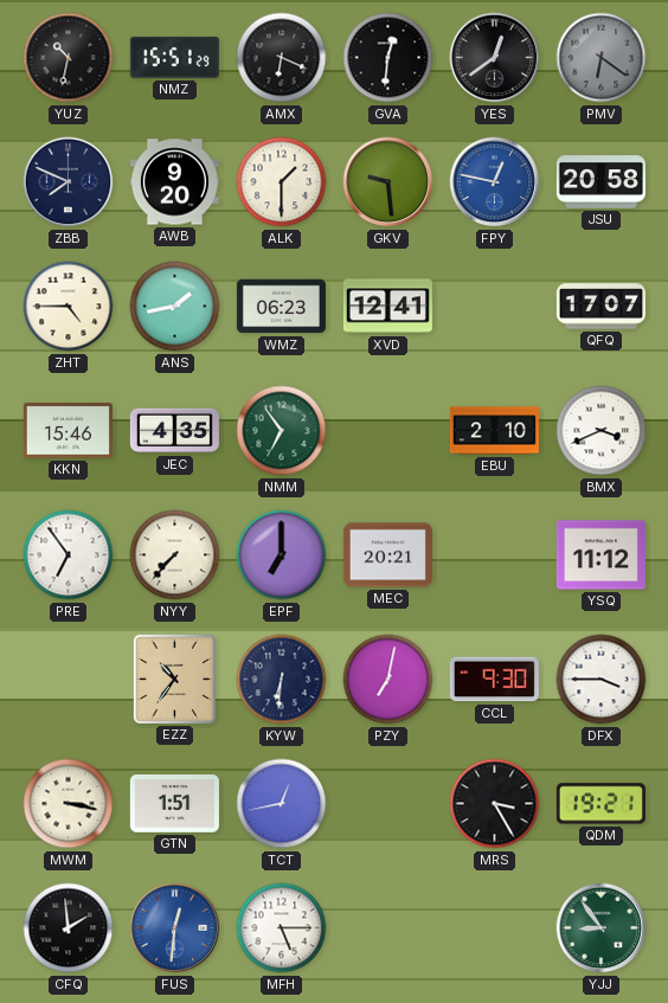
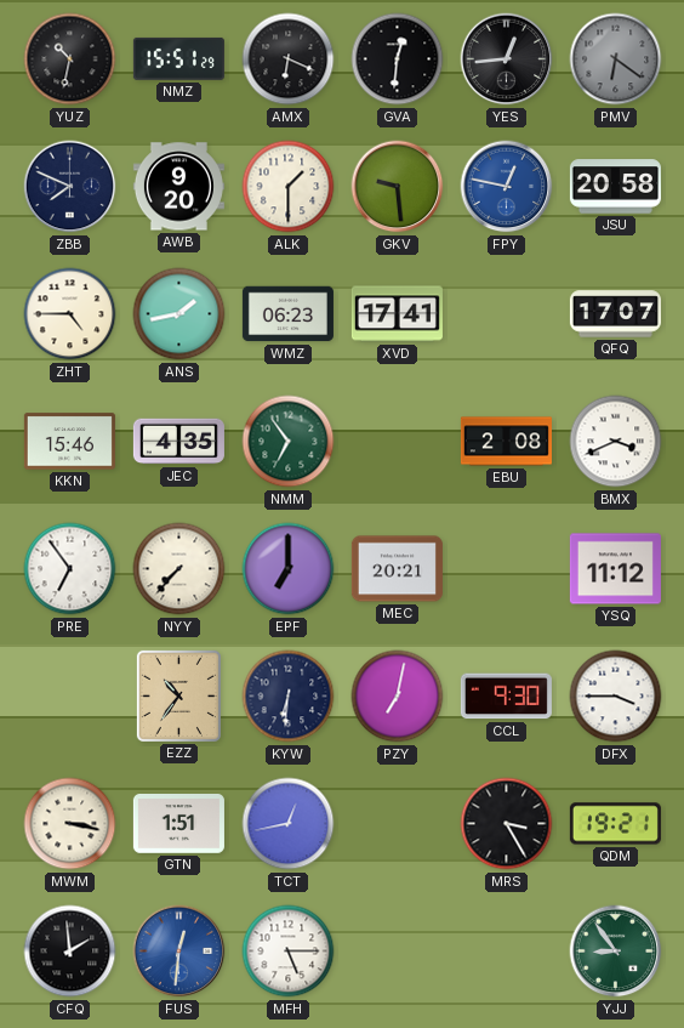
YES: 12:39 -> 12:44 (507, 59)
XVD: 12:41 -> 17:41 (397, 314)
EBU: 2:10 -> 2:08 (506, 442)
